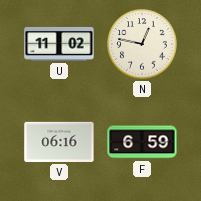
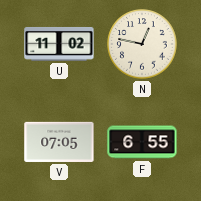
V: 06:16 -> 07:05 (59, 142)
F: 6:59 -> 6:55 (142, 142)
